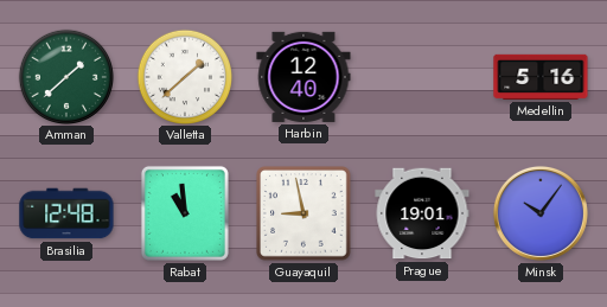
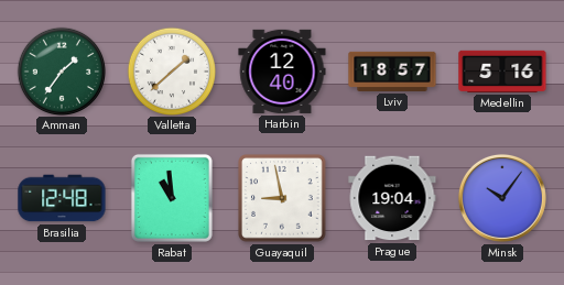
Amman: 1:38 -> 1:36 (61, 70)
Lviv: none -> 18:57 (392, 72)
Prague: 19:01 -> 19:04 (392, 198)
